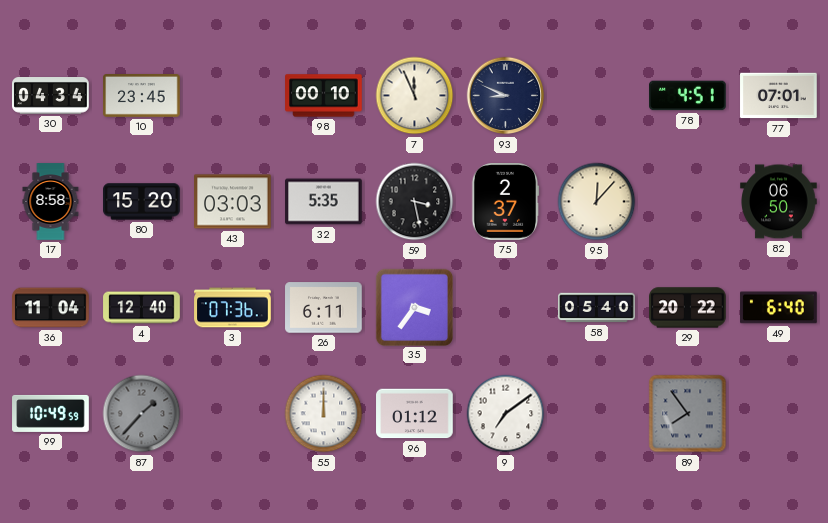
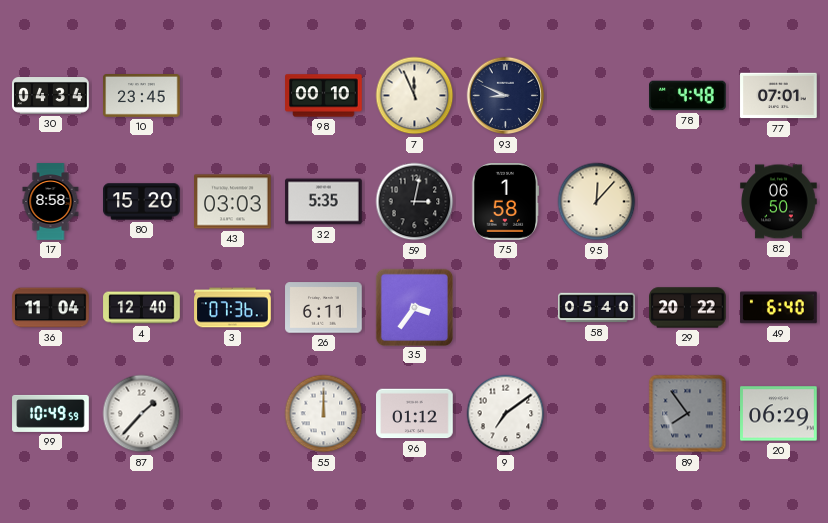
78: 4:51 -> 4:48 (688, 96)
59: 3:28 -> 3:02 (415, 202)
75: 2:37 -> 1:58 (505, 202)
87 dial: grey -> white (142, 414)
20: none -> 06:29 (779, 414)
